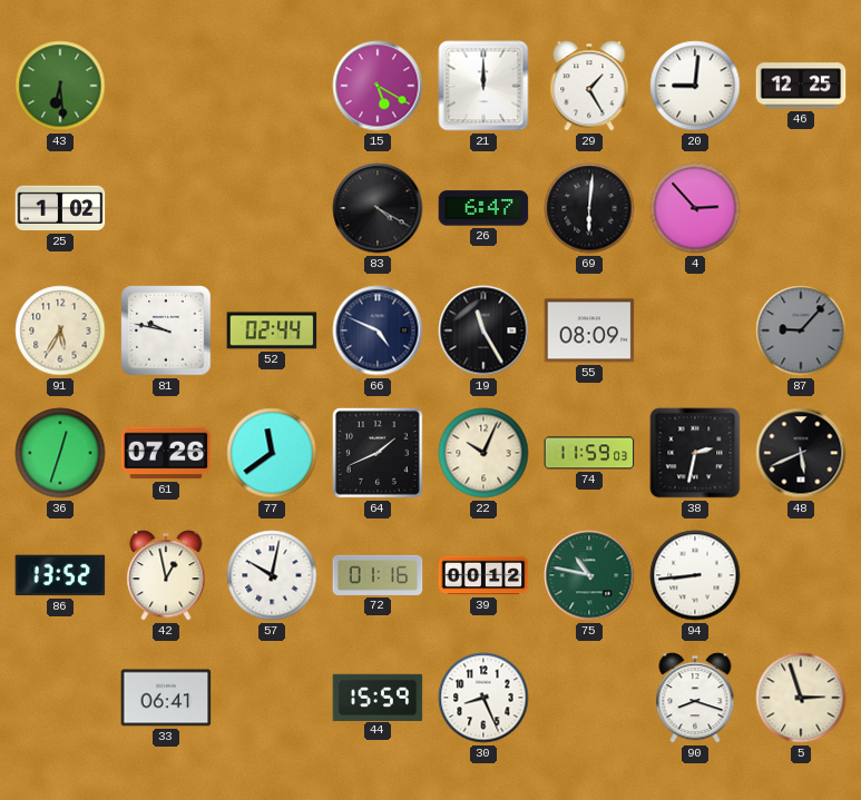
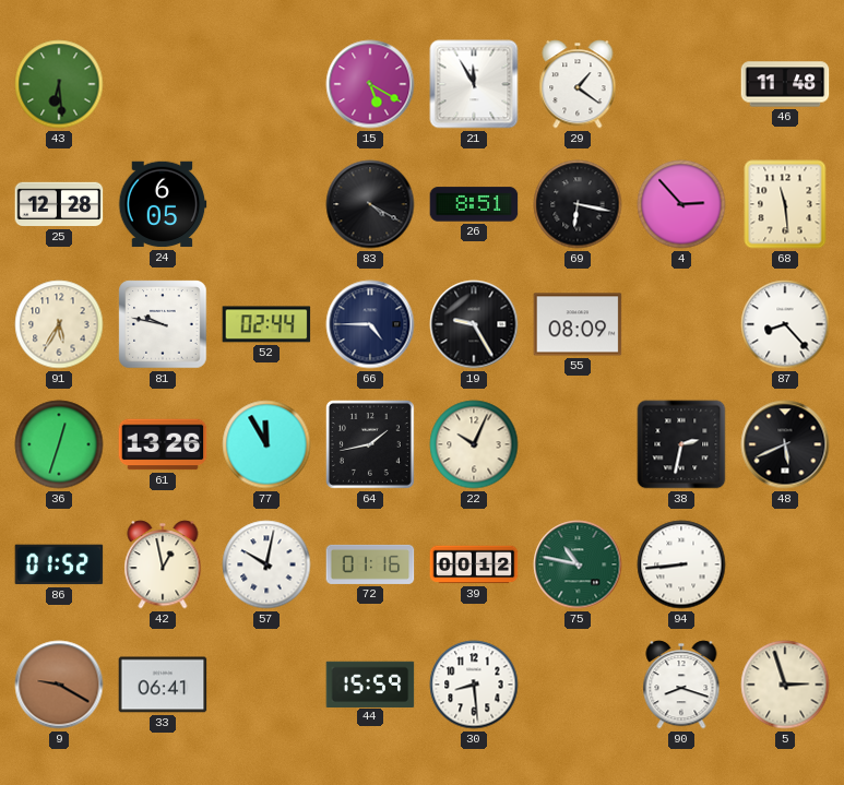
21: 12:00 -> 11:55 (474, 84)
29: 1:25 -> 1:21 (578, 84)
20: 9:01 -> none (695, 86)
46: 12:25 -> 11:48 (785, 84)
25: 1:02 -> 12:28 (59, 204)
24: none -> 6:05 (163, 204)
26: 6:47 -> 8:51 (474, 204)
69: 6:01 -> 6:17 (578, 204)
68: none -> 11:29 (785, 204)
66: 4:49 -> 4:45 (370, 324)
19: 11:25 -> 9:25 (474, 324)
87: 9:07 -> 8:23 (785, 324)
87 dial: grey -> white (785, 324)
61: 07:26 -> 13:26 (163, 444)
77: 11:39 -> 11:55 (266, 444)
64: 1:41 -> 1:43 (370, 444)
74: 11:59 -> none (589, 453)
86: 13:52 -> 01:52 (59, 564)
9: none -> 9:20 (59, 685)
30: 8:26 -> 8:29 (474, 685)
